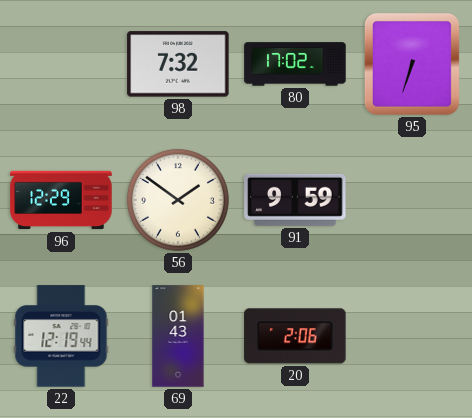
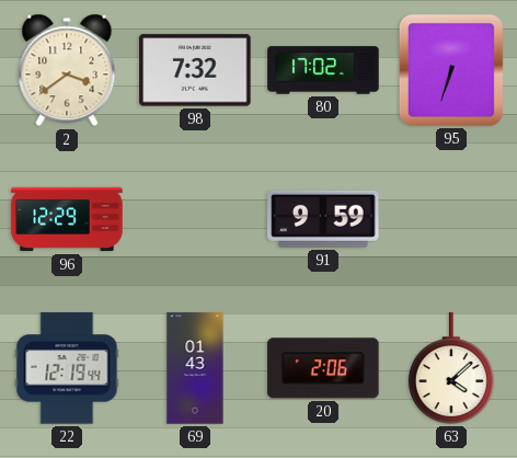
2: none -> 3:39 (67, 70)
56: 1:51 -> none (178, 200)
63: none -> 4:08 (451, 368)
